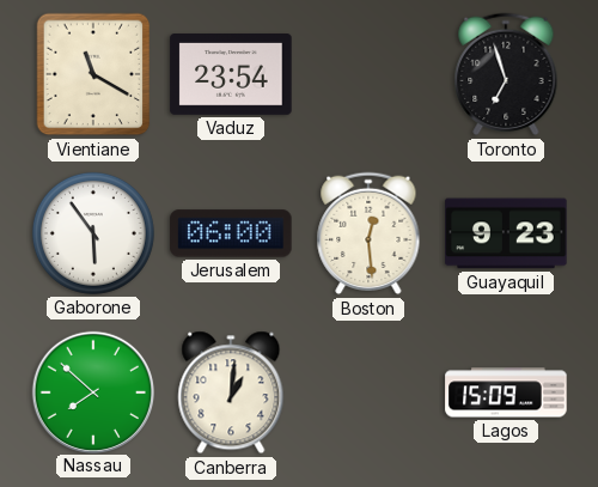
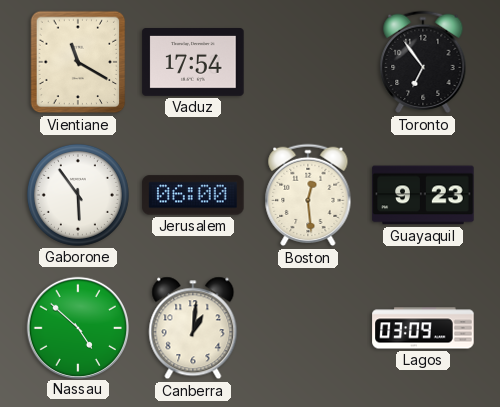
Vaduz: 23:54 -> 17:54 (193, 63)
Toronto: 6:57 -> 6:54 (423, 62)
Nassau: 7:52 -> 4:52 (77, 327)
Lagos: 15:09 -> 03:09 (423, 328)
